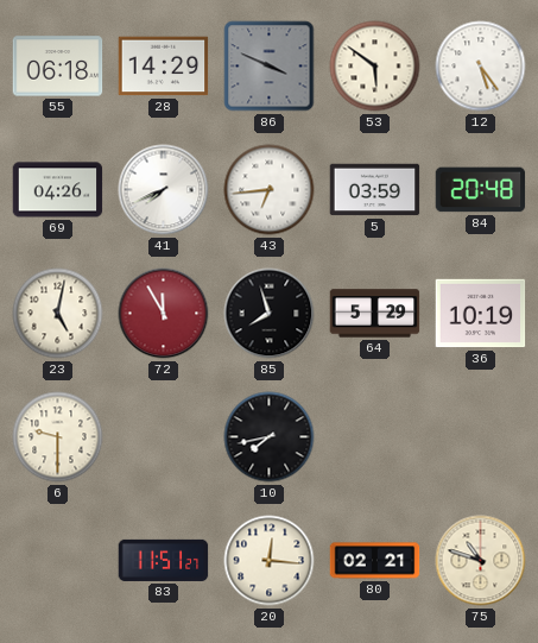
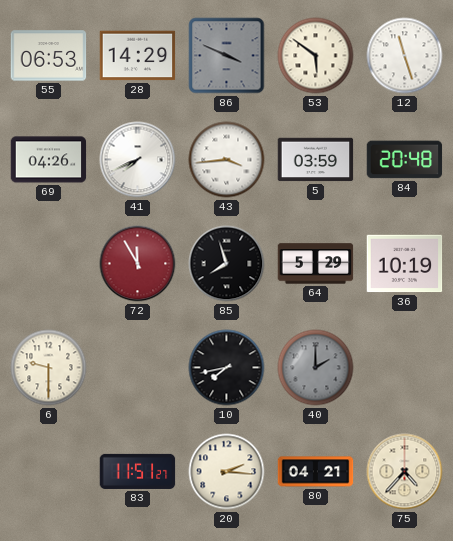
55: 06:18 -> 06:53 (49, 56)
12: 5:24 -> 11:27 (405, 56)
43: 6:44 -> 3:44 (227, 160)
23: 5:02 -> none (58, 314)
40: none -> 2:00 (316, 368)
20: 12:16 -> 2:16 (227, 472)
80: 02:21 -> 04:21 (316, 472)
75: 10:48 -> 4:37 (405, 472)
